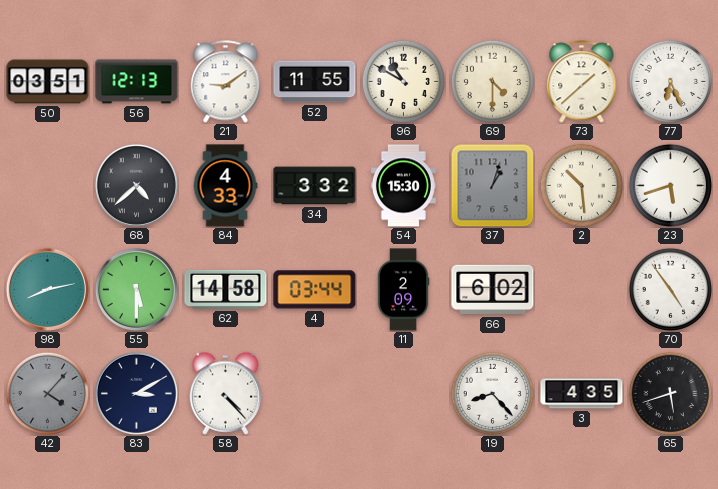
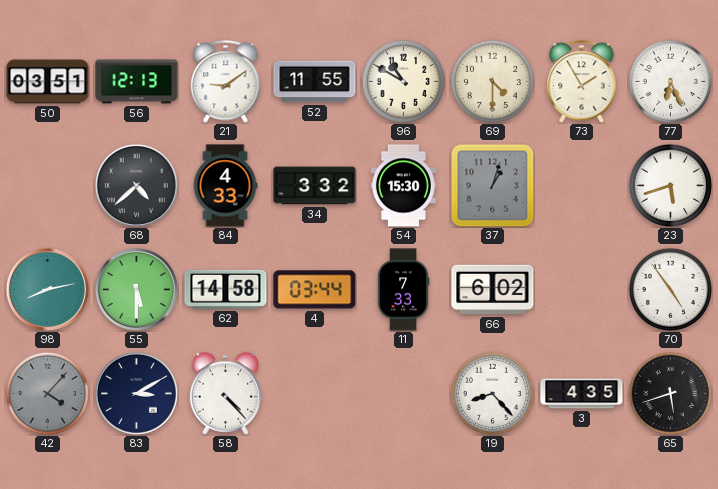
73: 1:38 -> 1:55 (582, 82)
2: 10:29 -> none (581, 185)
11: 2:09 -> 7:33 (403, 290)
